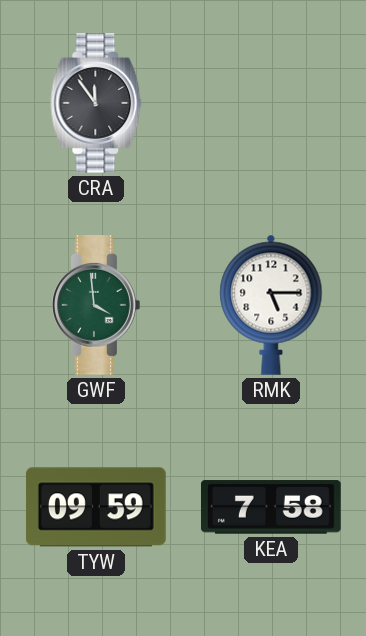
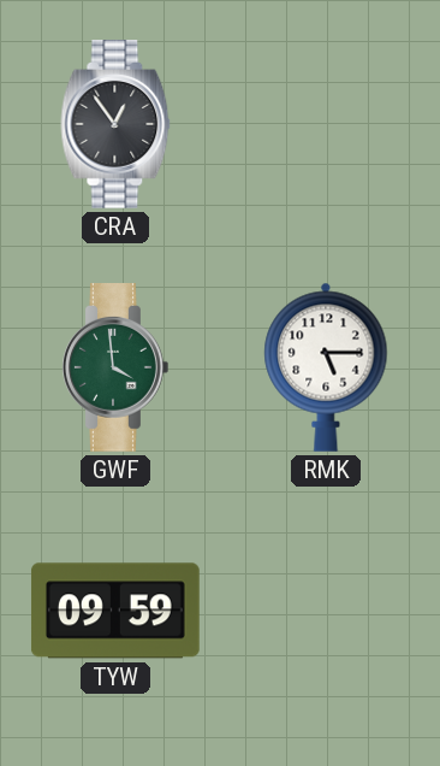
CRA: 11:54 -> 12:54 (115, 125)
KEA: 7:58 -> none (271, 507)
